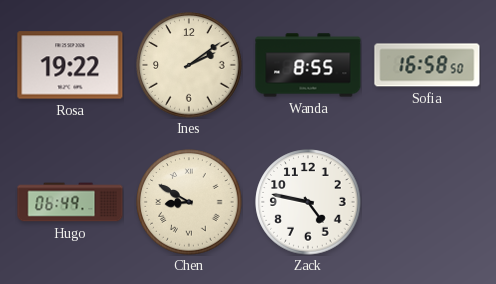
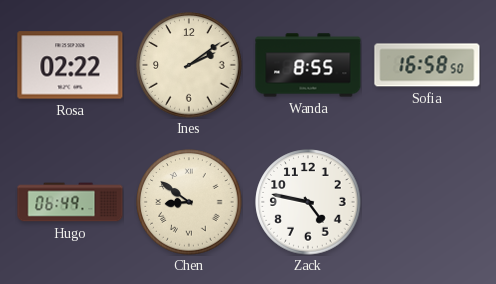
Rosa: 19:22 -> 02:22 (70, 65)
Chen: 8:50 -> 8:51 (189, 202)
